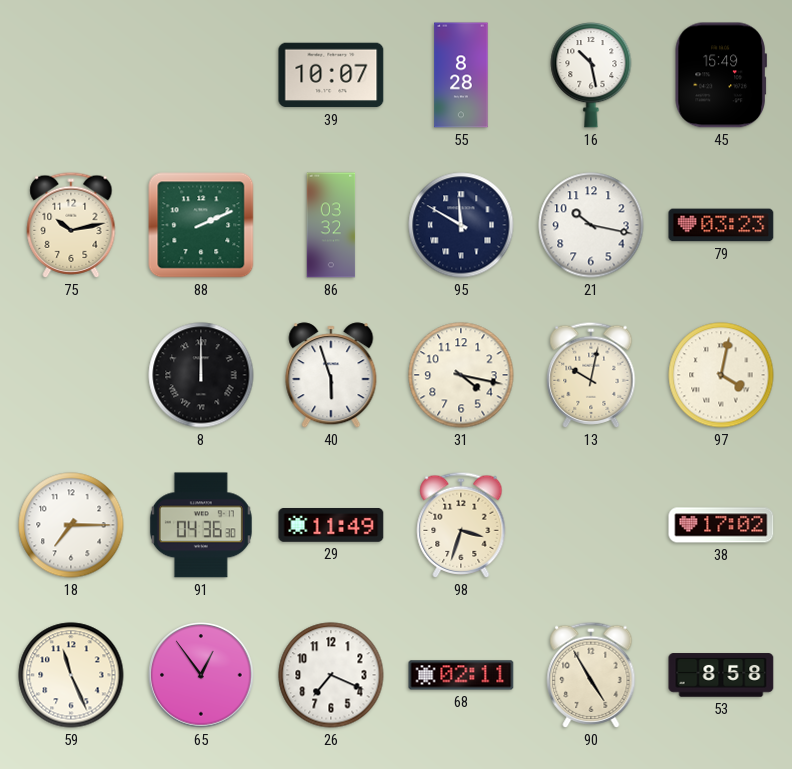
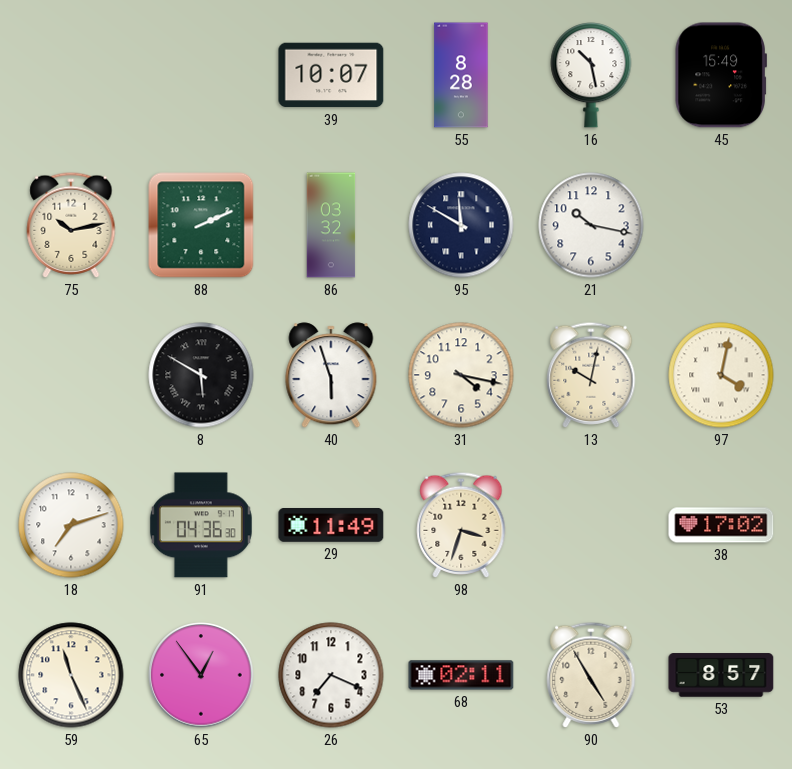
79: 03:23 -> none (721, 225)
8: 12:00 -> 5:50 (201, 375)
18: 7:15 -> 7:12 (71, 525)
53: 8:58 -> 8:57 (721, 675)
